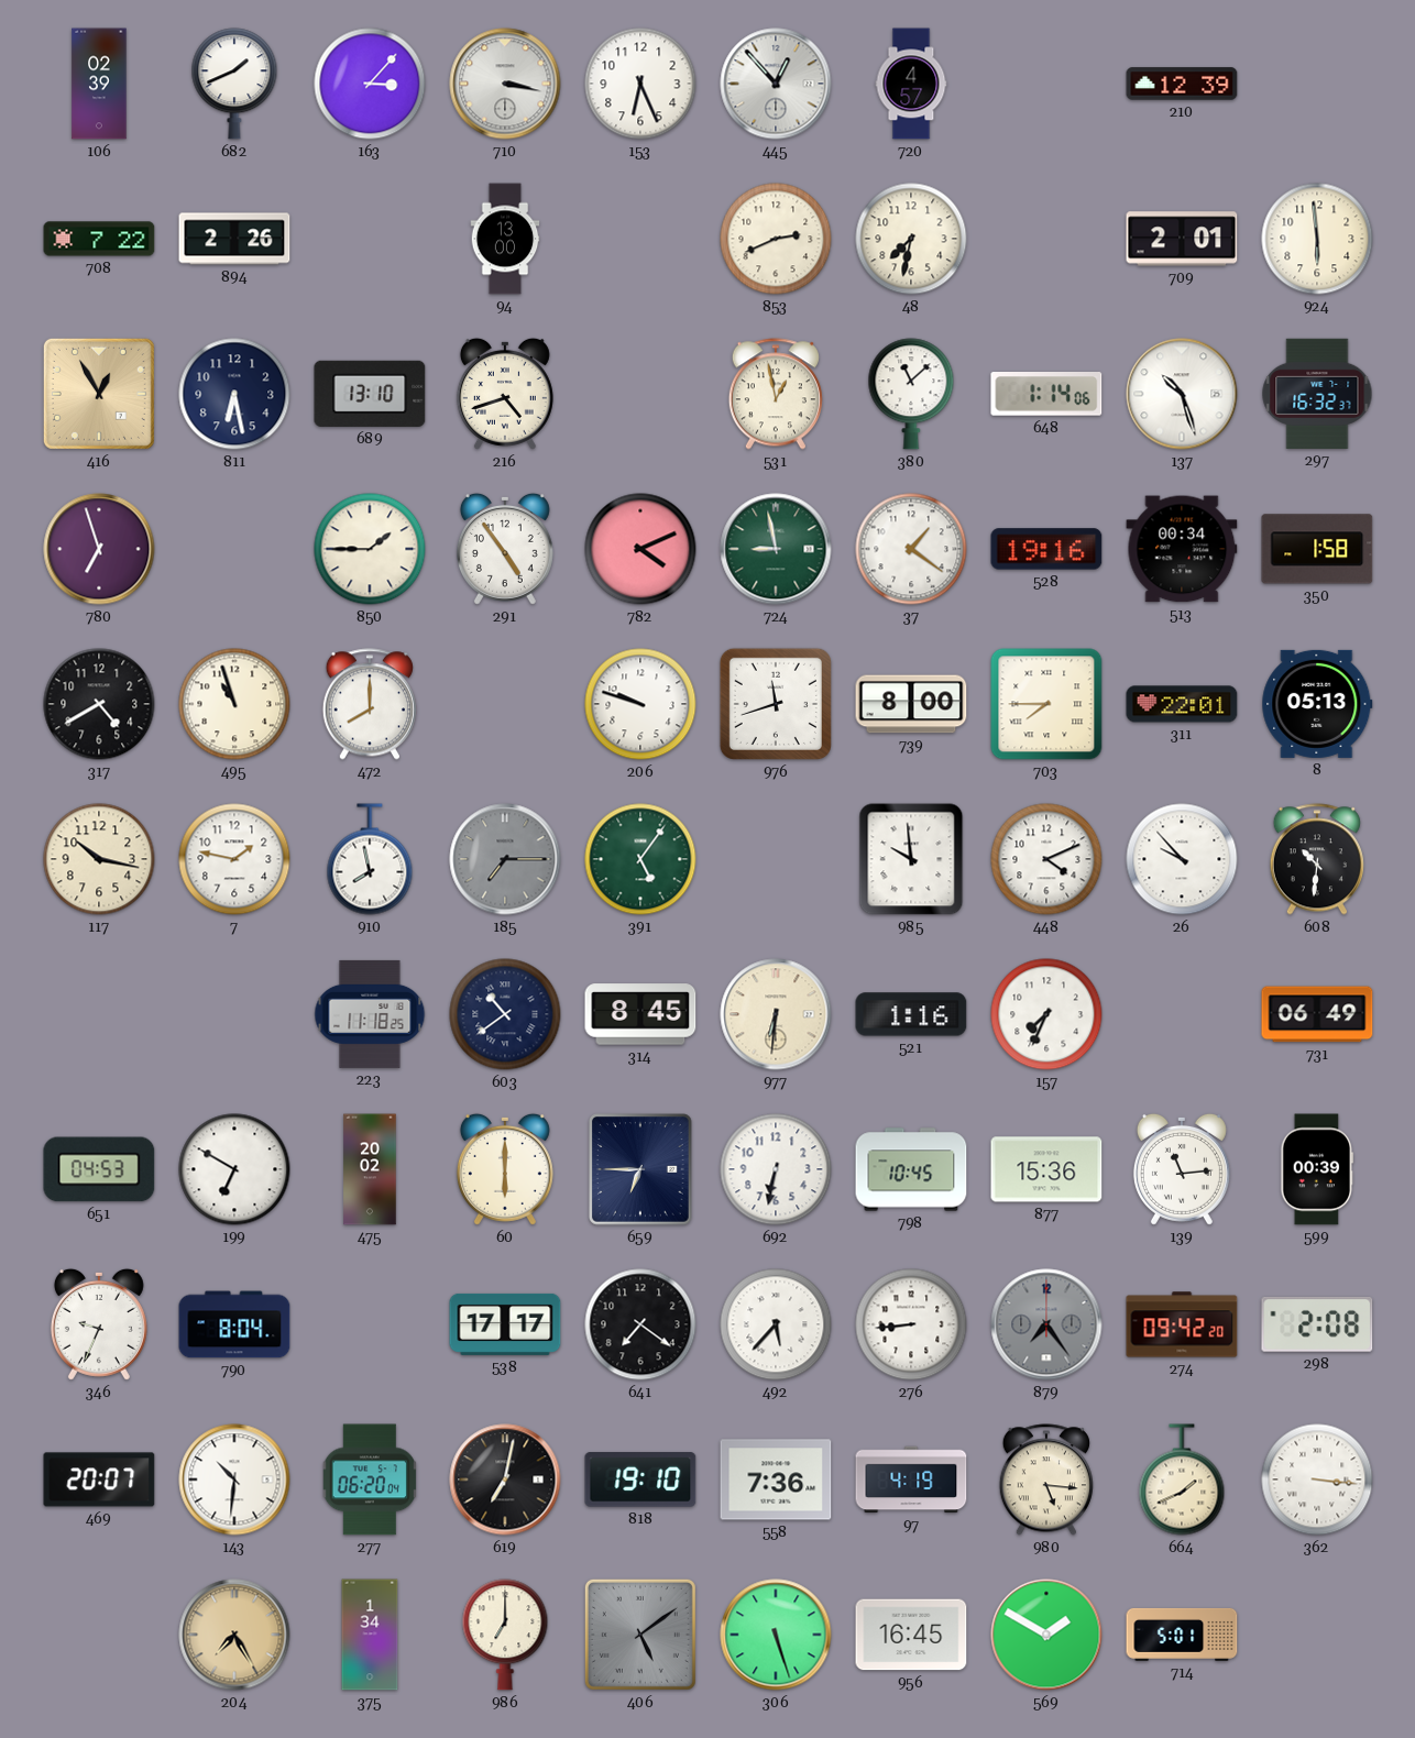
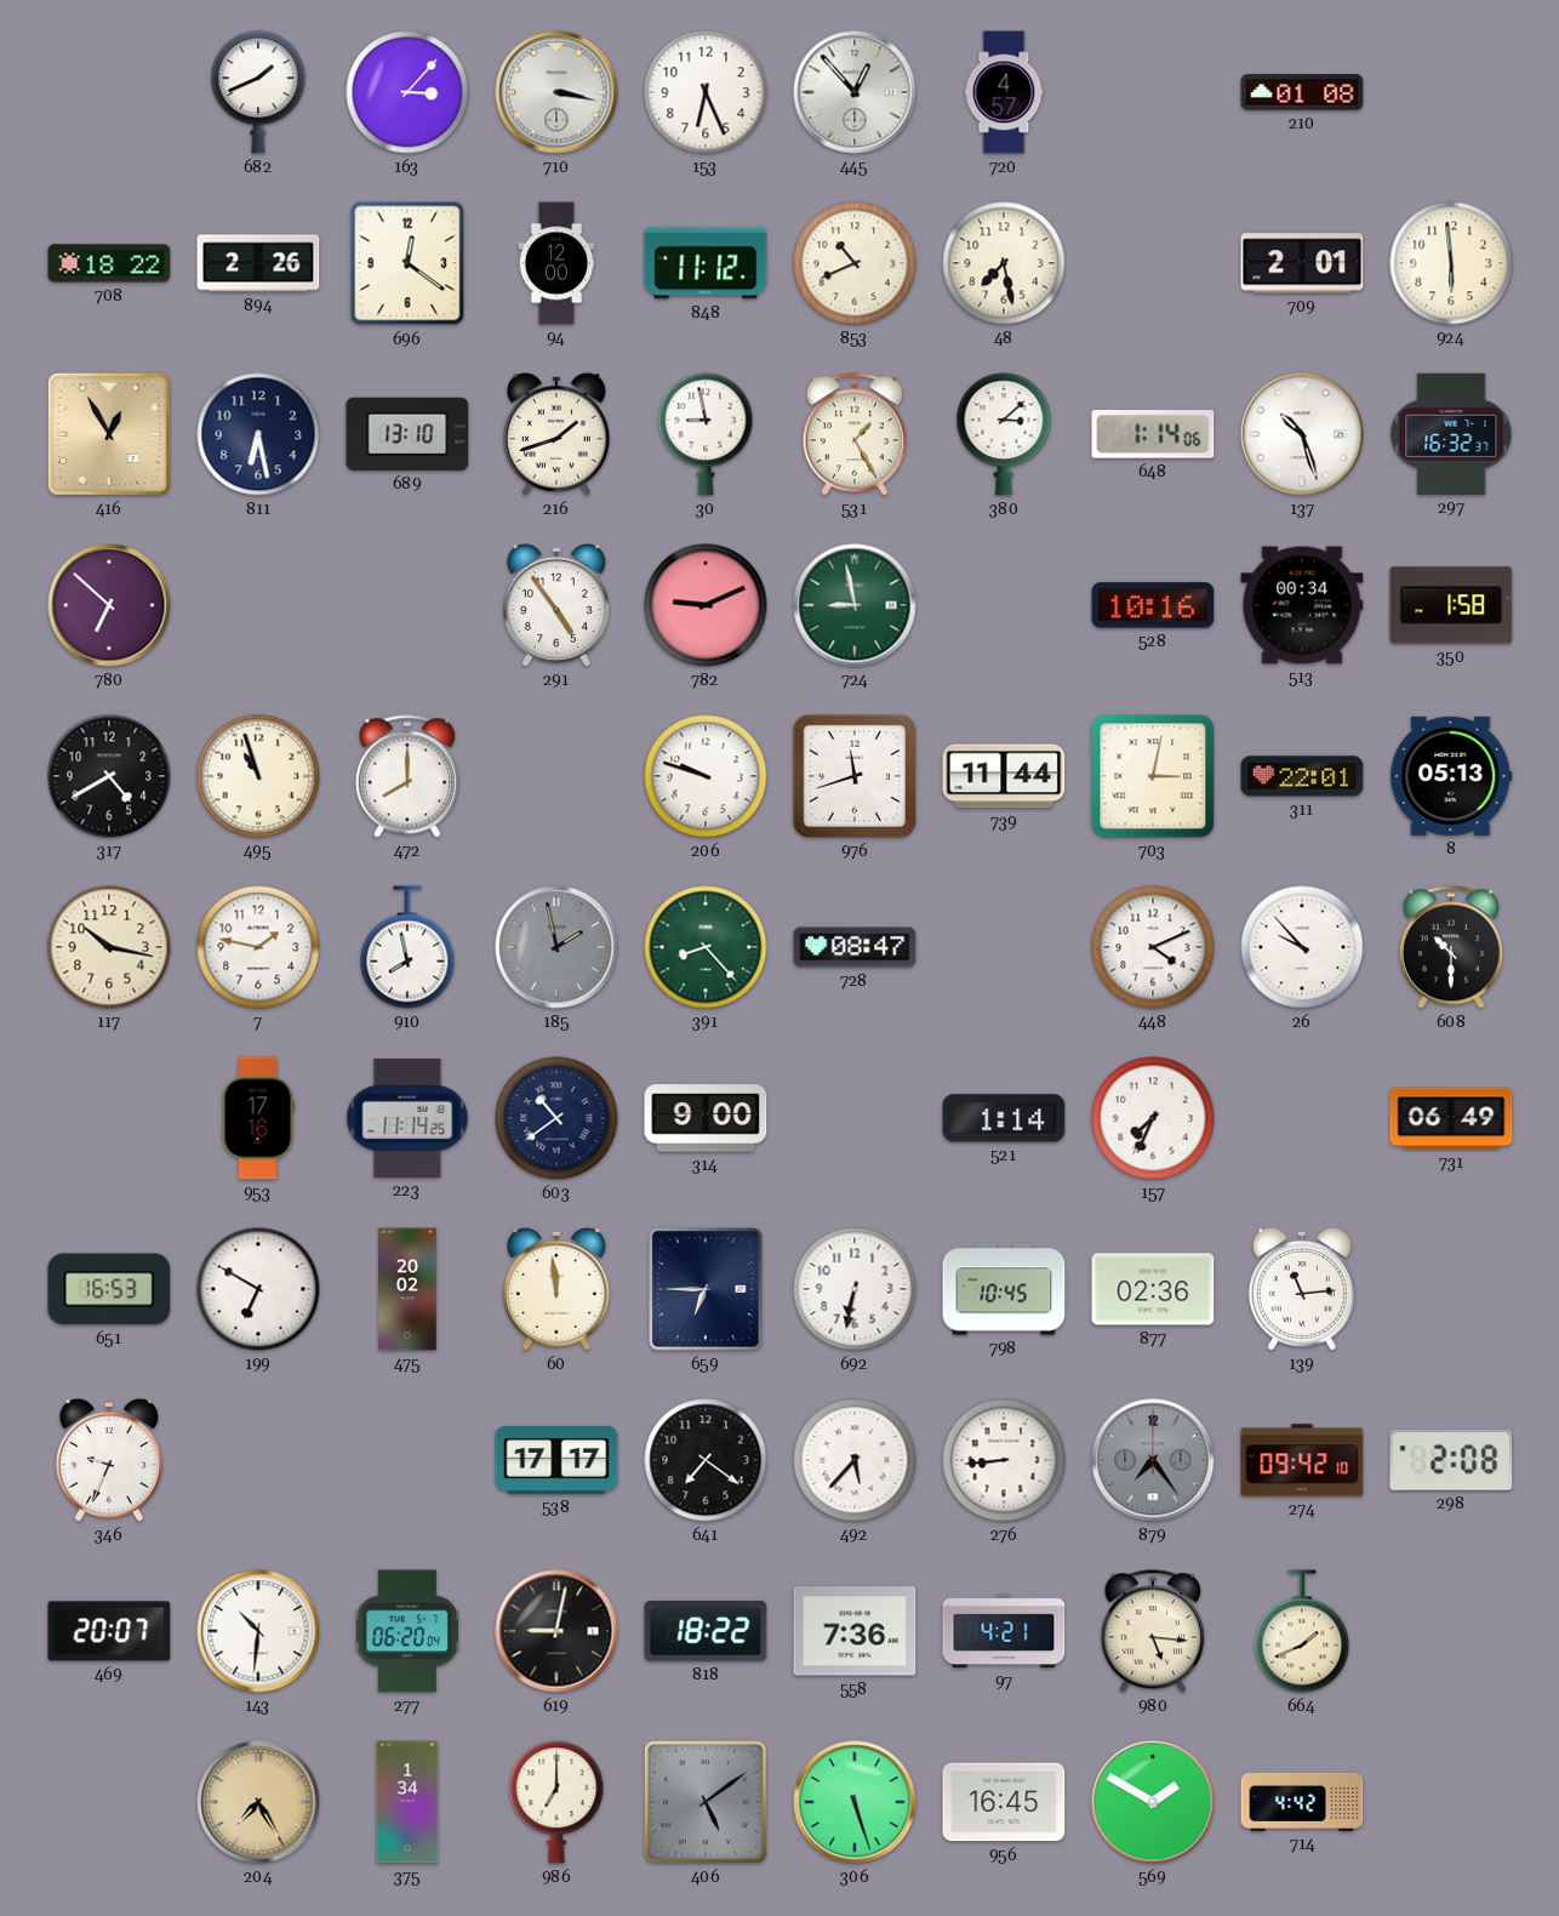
106: 02:39 -> none (99, 84)
210: 12:39 -> 01:08 (1302, 92)
708: 7:22 -> 18:22 (109, 263)
696: none -> 12:21 (407, 263)
94: 13:00 -> 12:00 (556, 263)
848: none -> 11:12 (706, 263)
853: 2:41 -> 10:41 (855, 263)
48: 7:32 -> 7:28 (1004, 263)
216: 4:42 -> 1:42 (556, 434)
30: none -> 8:58 (706, 434)
531: 12:58 -> 1:25 (855, 434)
380: 11:08 -> 3:08 (1004, 434)
780: 6:57 -> 6:52 (109, 605)
850: 1:45 -> none (370, 549)
782: 4:11 -> 9:11 (706, 605)
37: 1:21 -> none (911, 549)
528: 19:16 -> 10:16 (1153, 605)
739: 8:00 -> 11:44 (1004, 776)
703: 7:45 -> 3:02 (1153, 776)
185: 7:15 -> 1:58 (556, 947)
391: 5:06 -> 8:23 (706, 947)
728: none -> 08:47 (855, 947)
985: 9:59 -> none (911, 859)
608: 10:31 -> 10:30 (1451, 947)
953: none -> 17:16 (258, 1118)
223: 11:18 -> 11:14 (407, 1118)
314: 8:45 -> 9:00 (706, 1118)
977: 6:31 -> none (776, 1014)
521: 1:16 -> 1:14 (1004, 1118)
651: 04:53 -> 16:53 (109, 1289)
60: 6:00 -> 11:59 (556, 1289)
877: 15:36 -> 02:36 (1153, 1289)
599: 00:39 -> none (1317, 1169)
790: 8:04 -> none (234, 1324)
274: 09:42:20 -> 09:42:10 (1302, 1460)
619: 7:02 -> 9:02 (556, 1631)
818: 19:10 -> 18:22 (706, 1631)
97: 4:19 -> 4:21 (1004, 1631)
362: 3:16 -> none (1317, 1480)
714: 5:01 -> 4:42 (1302, 1802)
